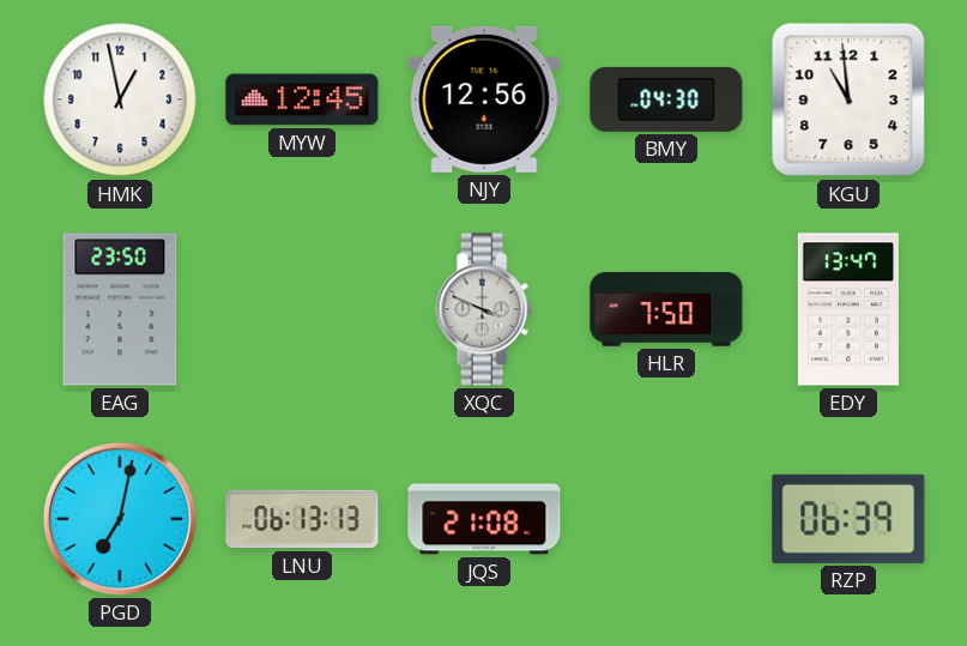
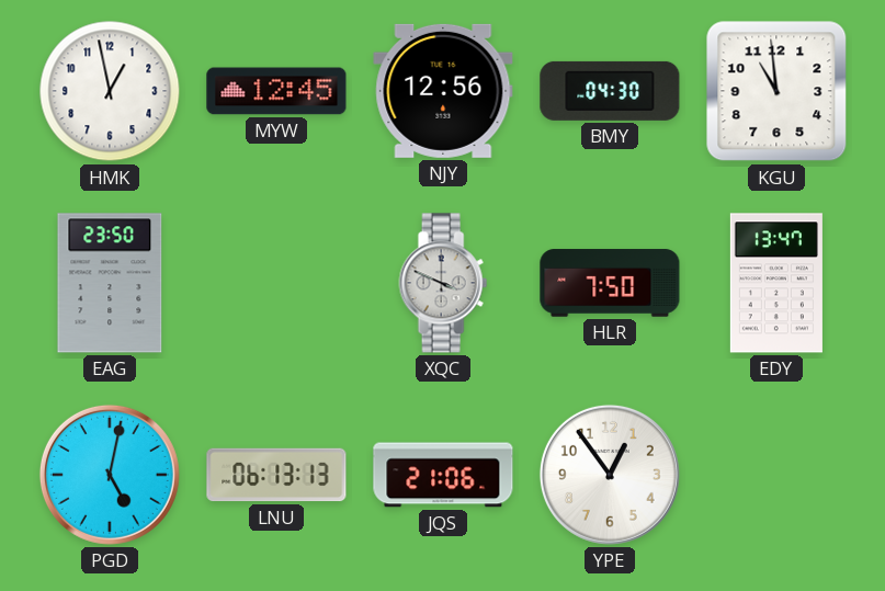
PGD: 7:02 -> 5:02 (110, 475)
JQS: 21:08 -> 21:06 (443, 475)
YPE: none -> 12:54 (610, 475)
RZP: 06:39 -> none (848, 519)
